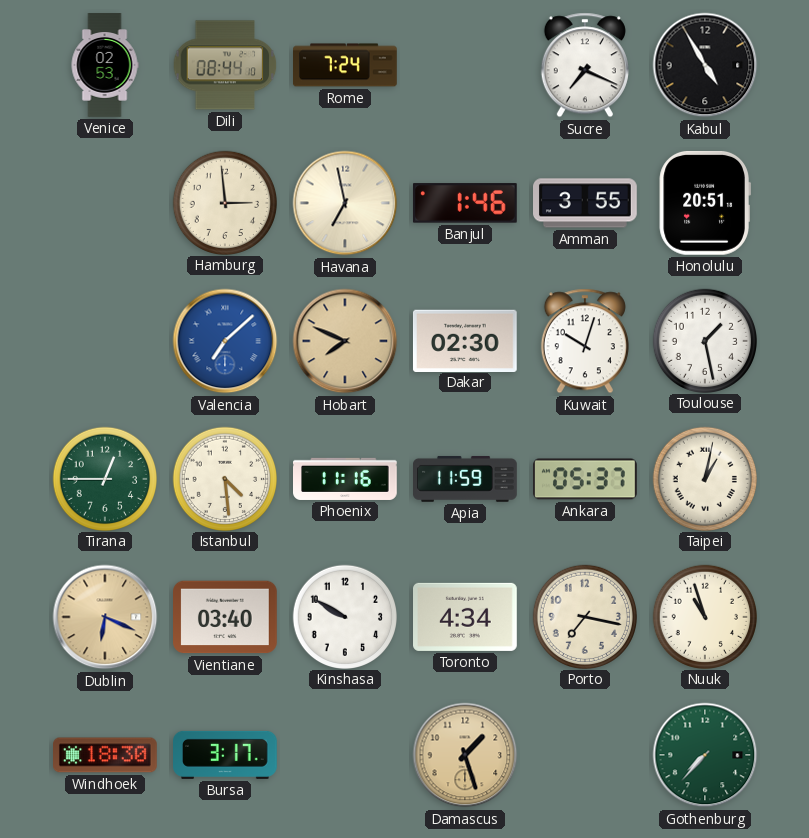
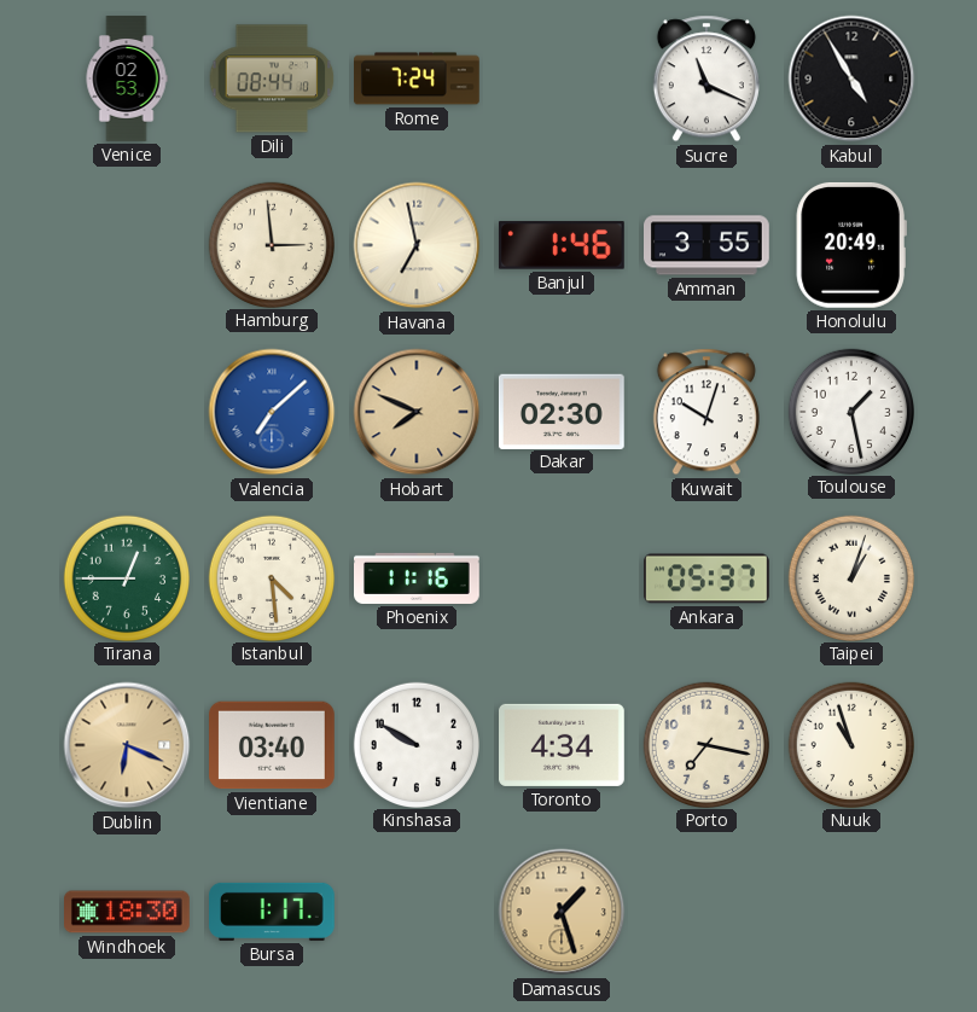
Sucre: 7:19 -> 11:19 (706, 78)
Honolulu: 20:51 -> 20:49 (851, 245)
Apia: 11:59 -> none (466, 479)
Taipei: 1:02 -> 1:03 (850, 577)
Bursa: 3:17 -> 1:17 (273, 912)
Gothenburg: 7:37 -> none (705, 755)
